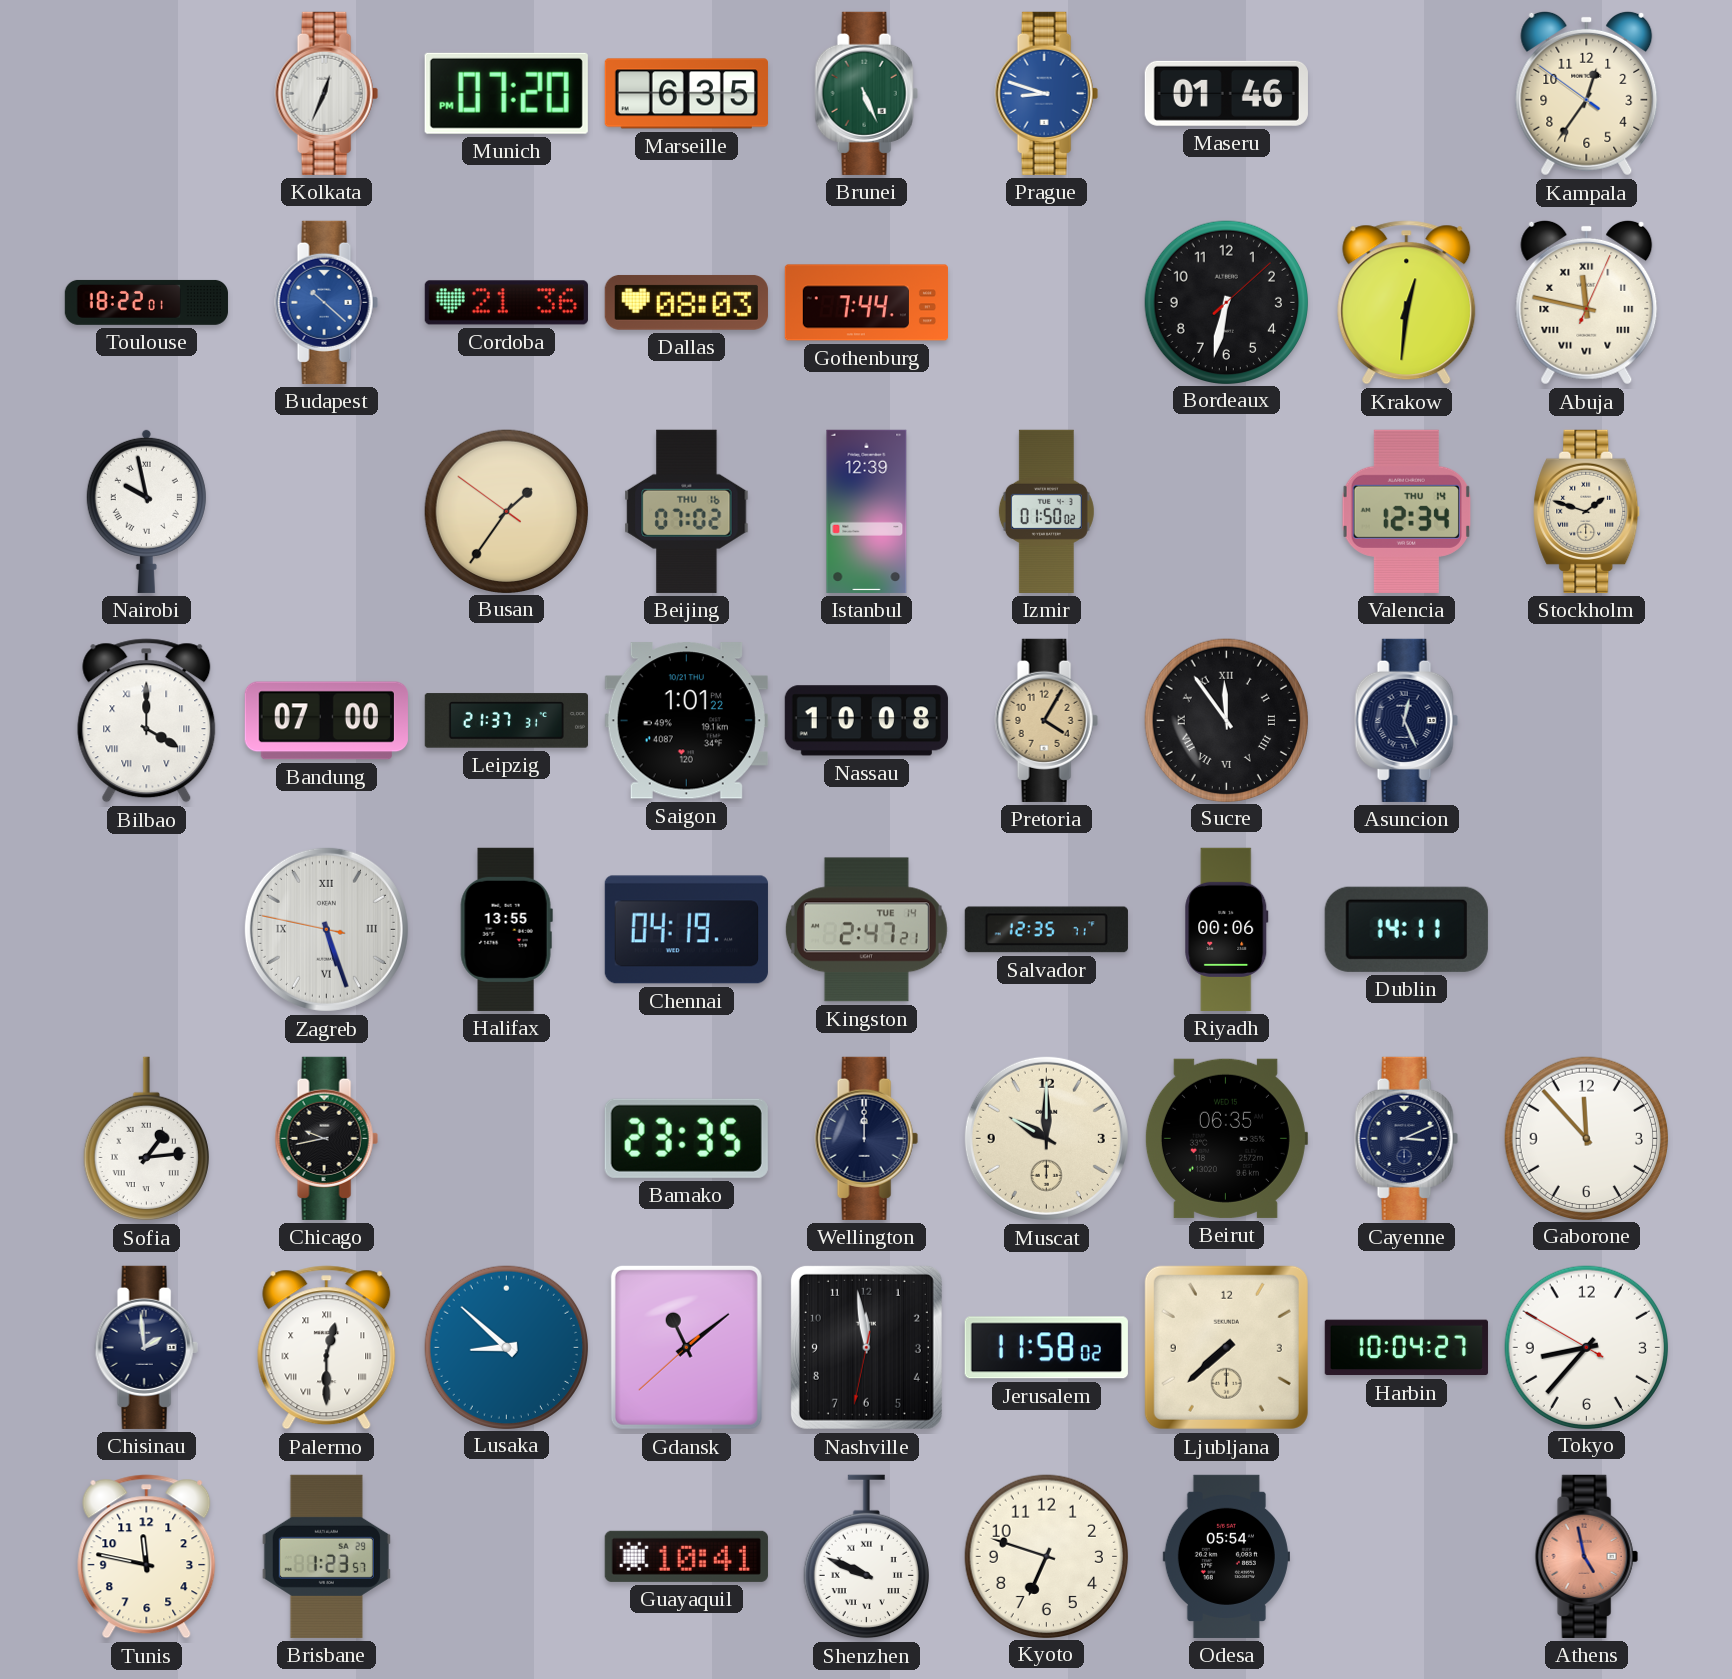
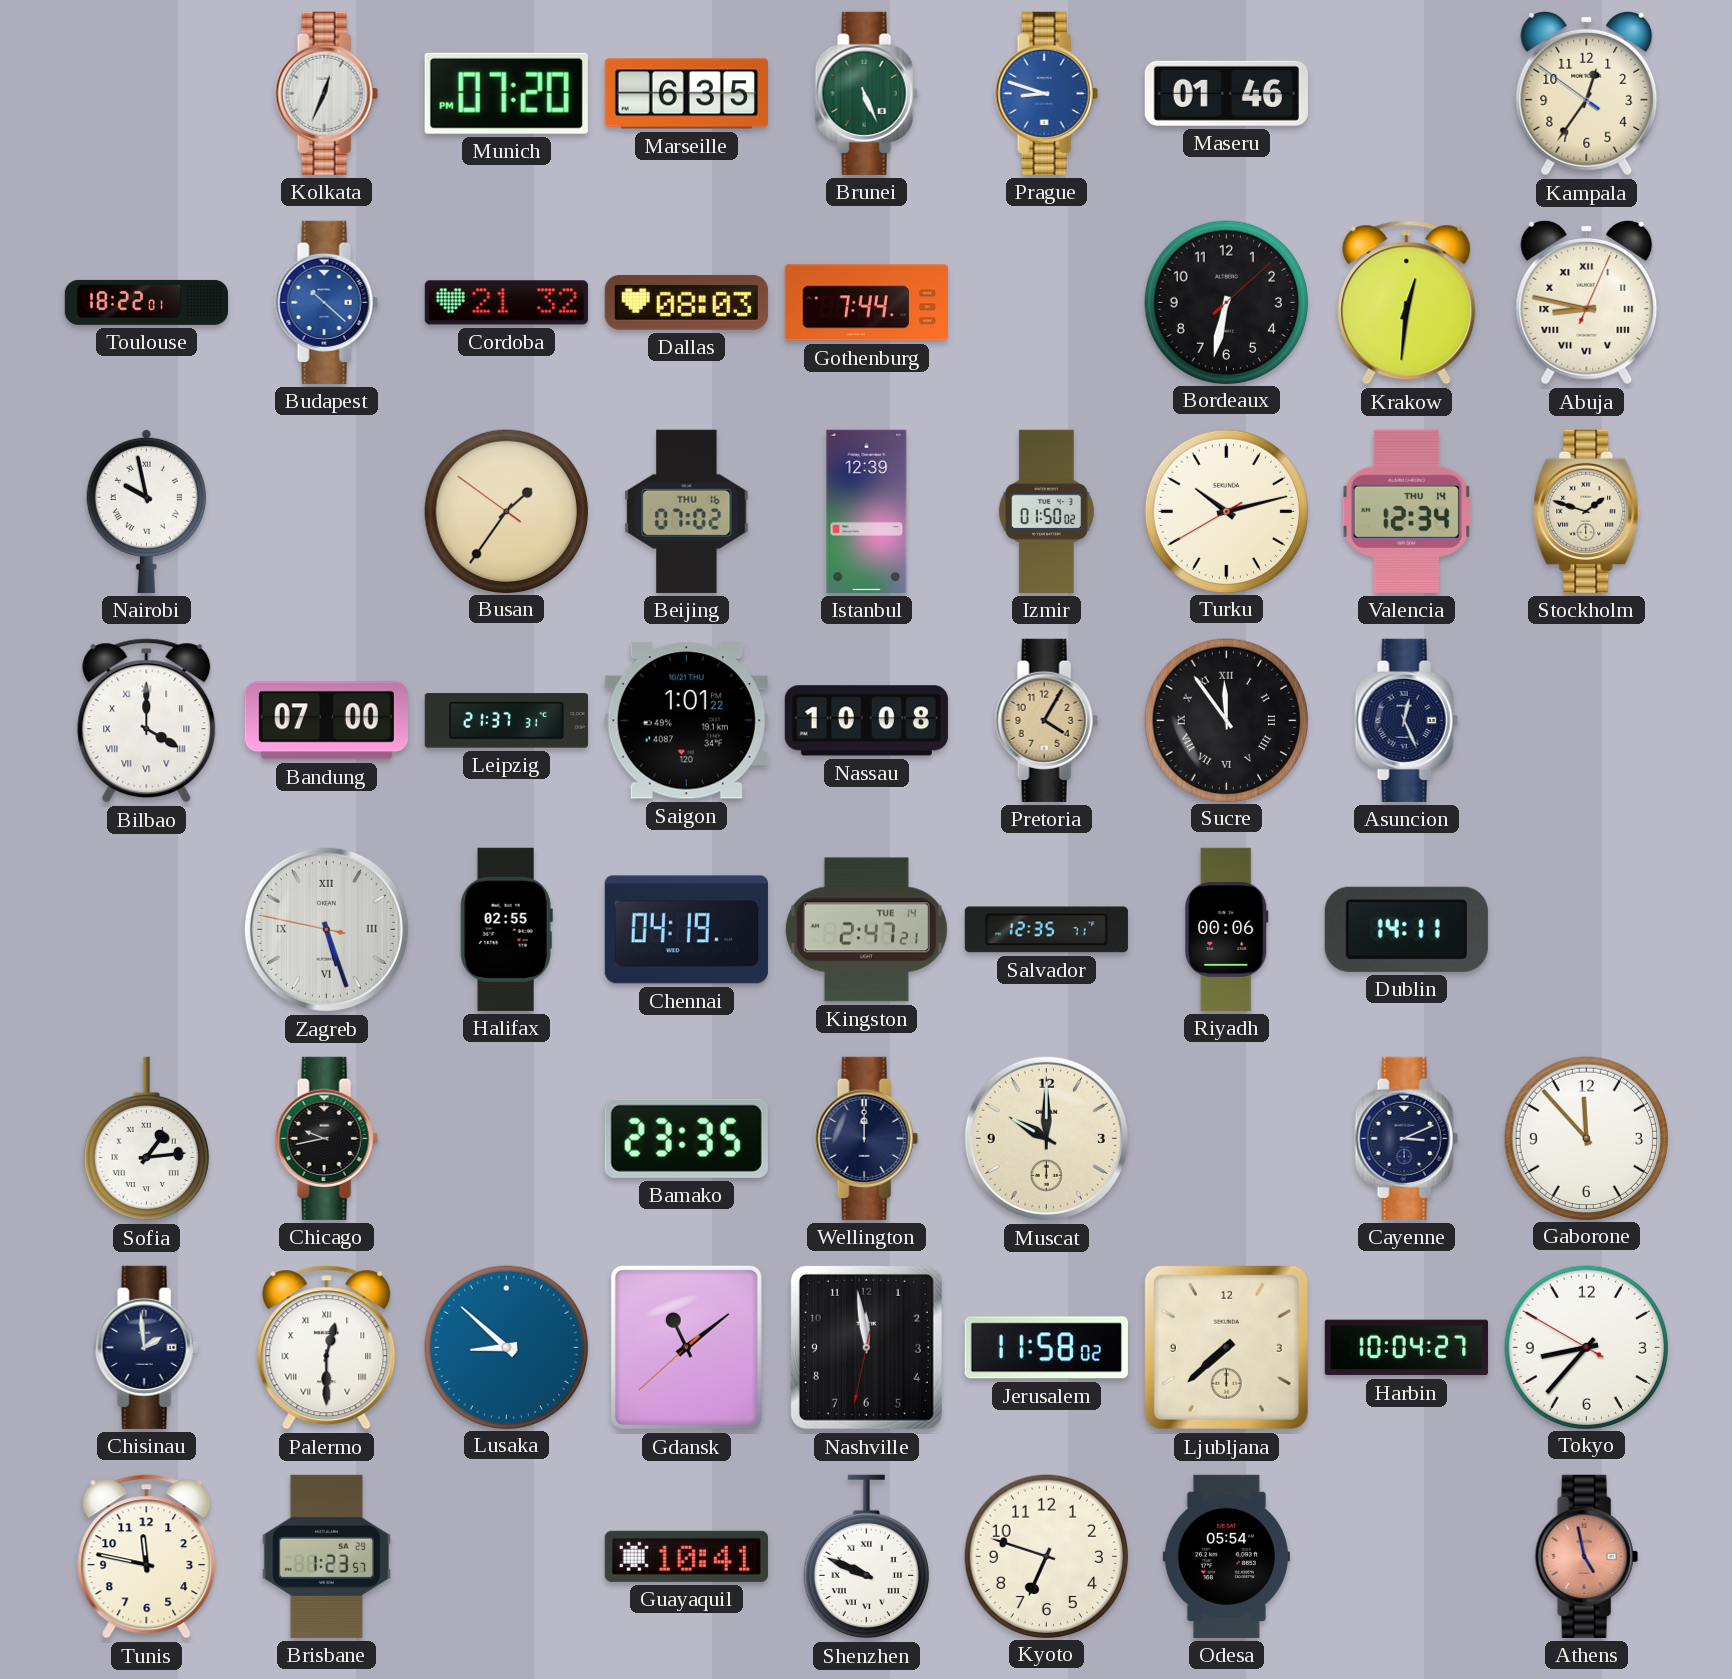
Cordoba: 21:36 -> 21:32 (506, 303)
Abuja: 11:47 -> 8:47 (1587, 302)
Turku: none -> 10:12 (1226, 511)
Halifax: 13:55 -> 02:55 (506, 929)
Beirut: 06:35 -> none (1226, 1138)
